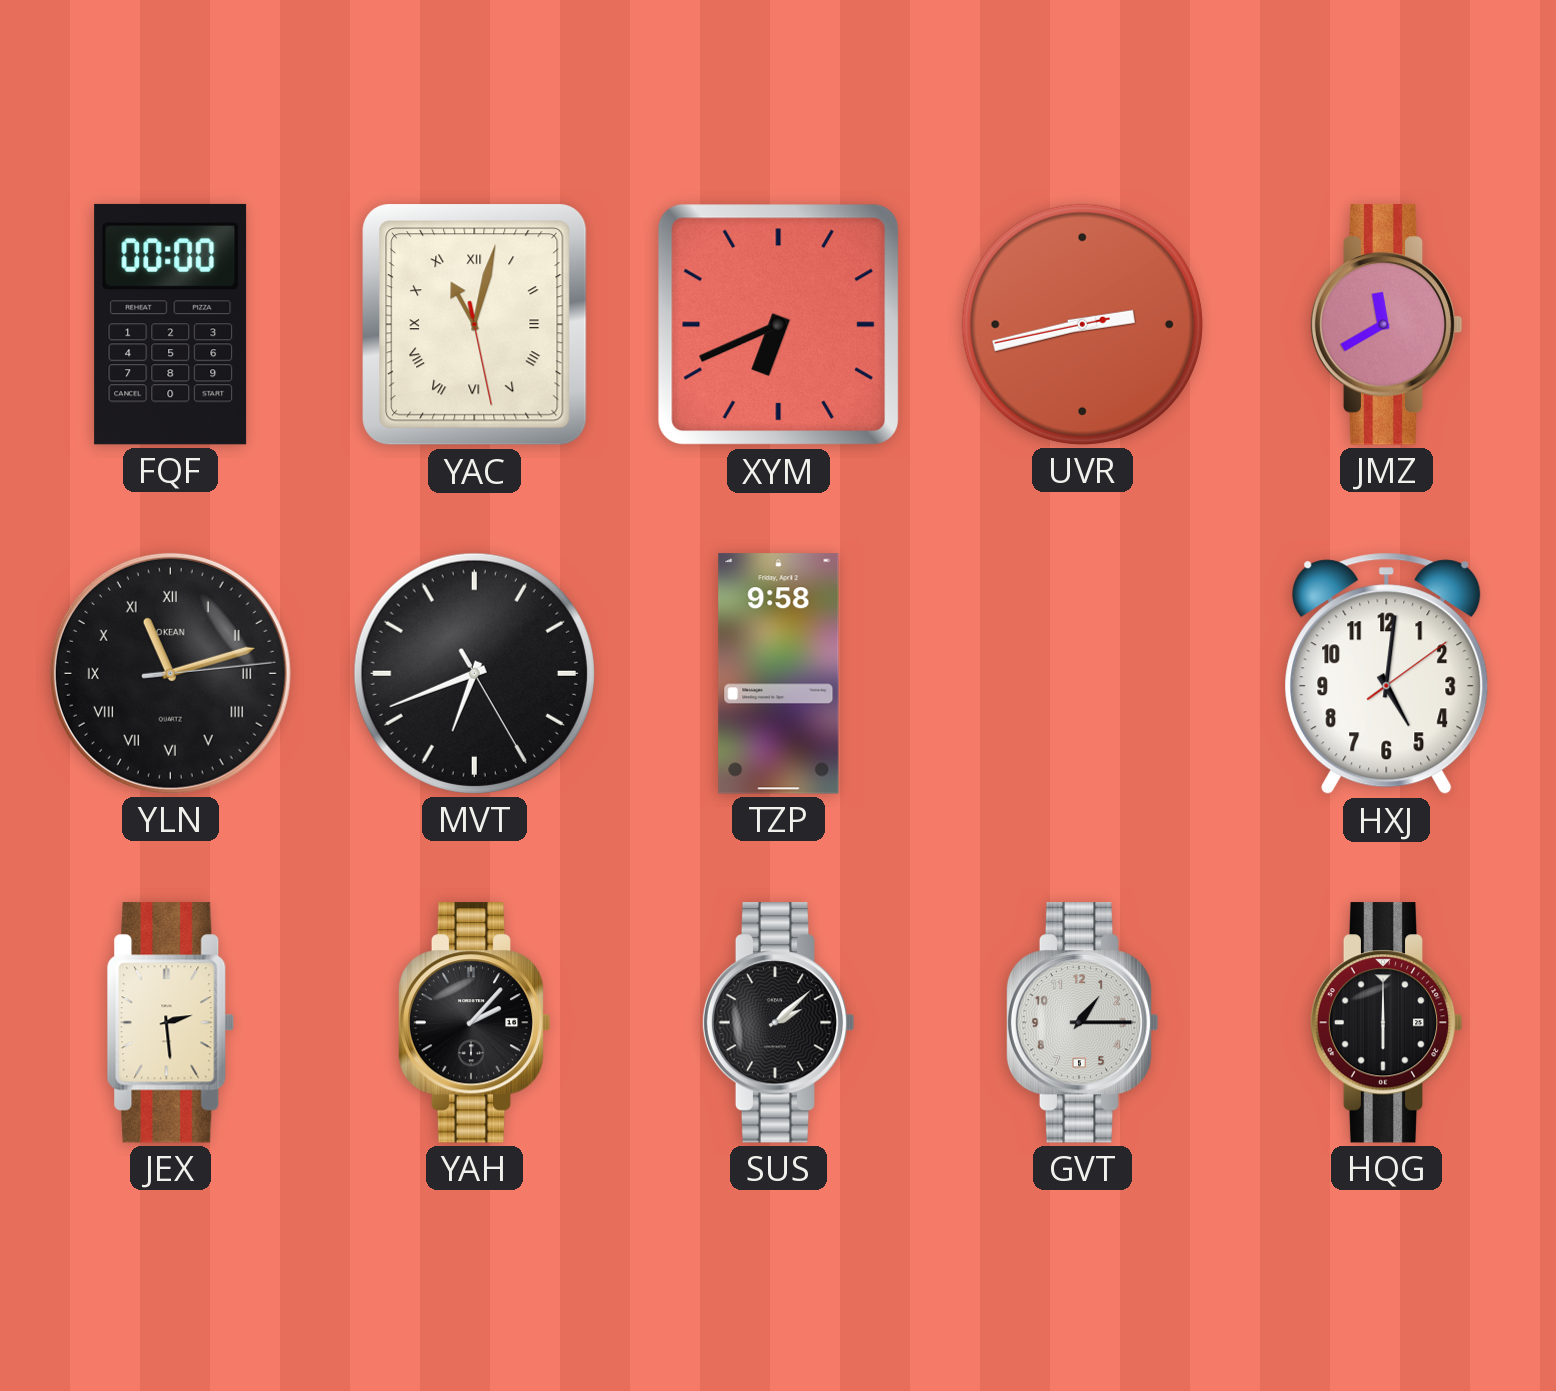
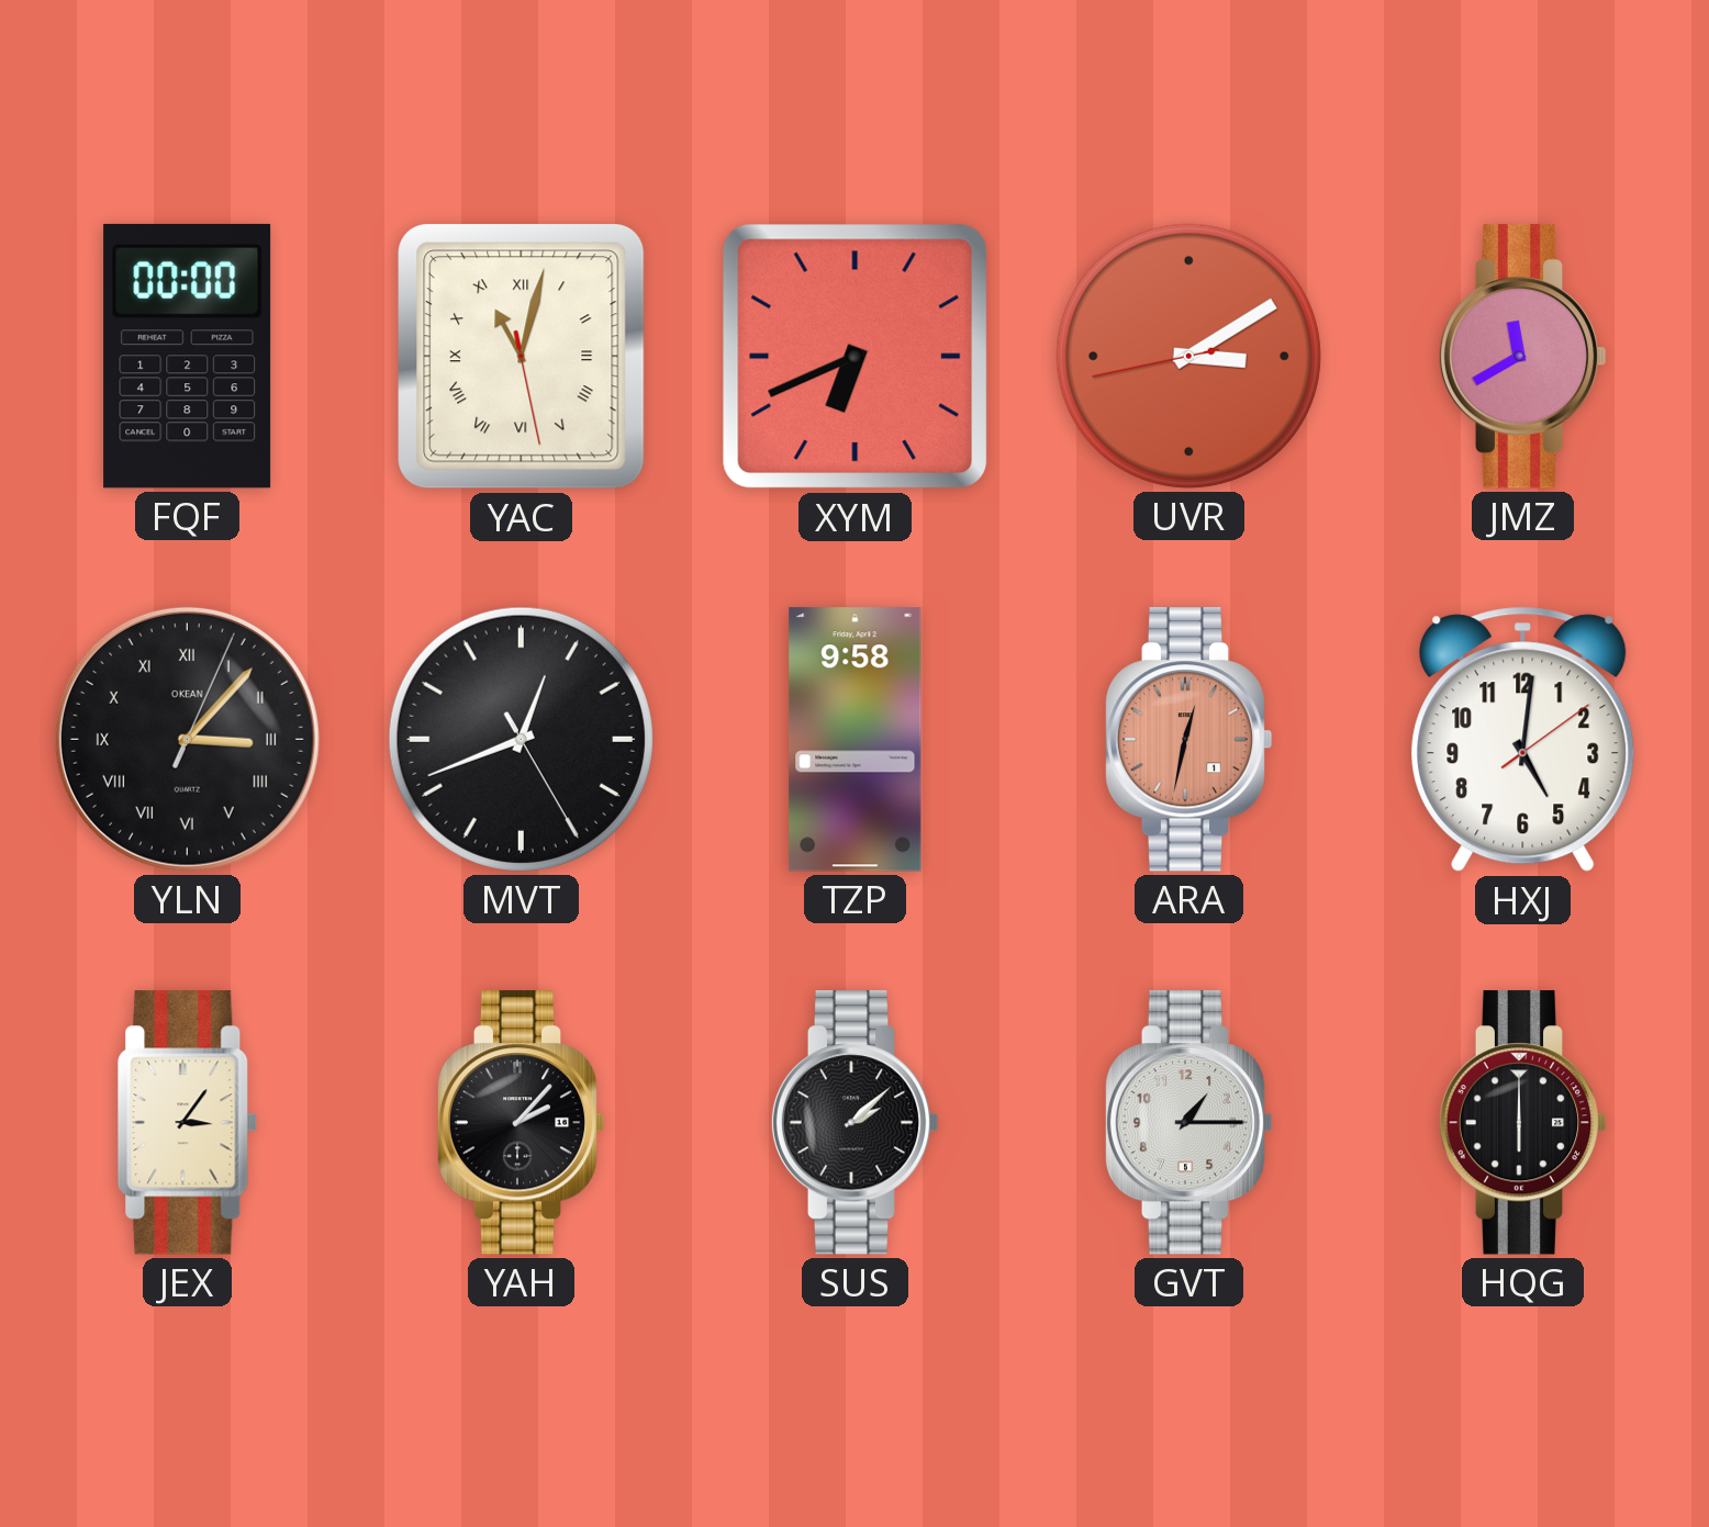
UVR: 2:42 -> 3:09 (1188, 356)
YLN: 11:12 -> 3:07 (187, 739)
MVT: 6:41 -> 12:41 (521, 739)
ARA: none -> 12:32 (1188, 740)
JEX: 2:29 -> 3:06 (188, 1123)
